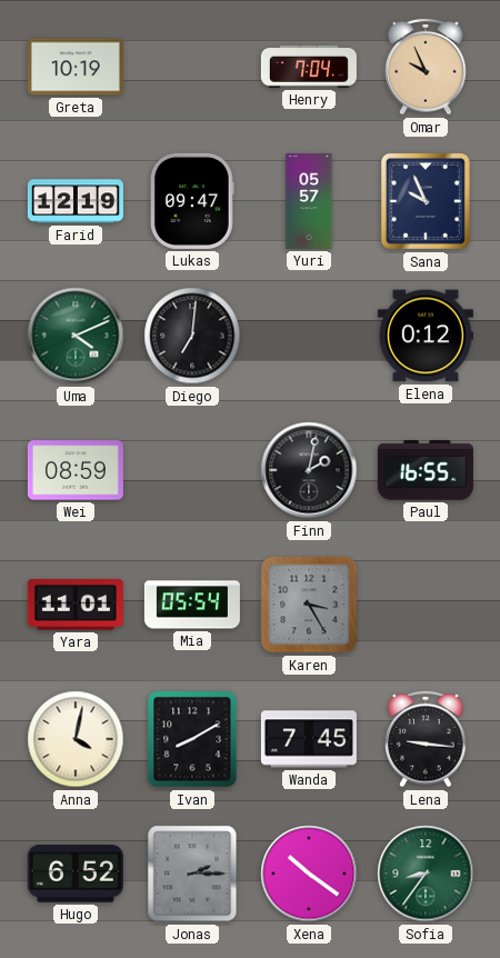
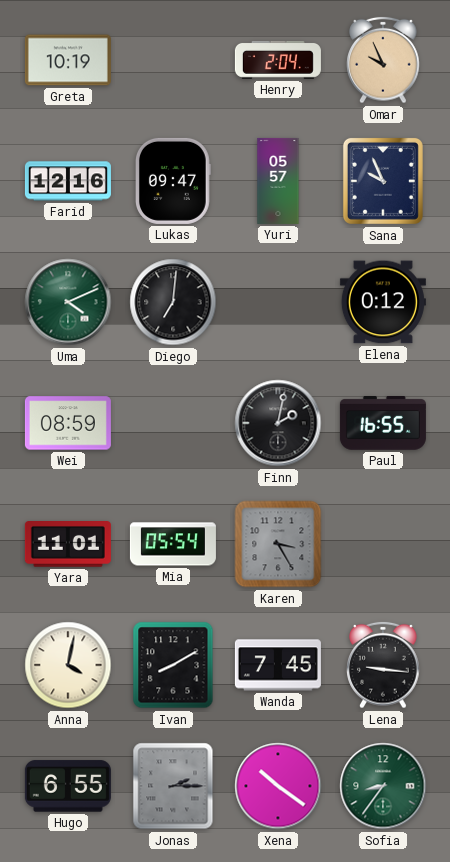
Henry: 7:04 -> 2:04 (278, 60)
Farid: 12:19 -> 12:16 (68, 181)
Hugo: 6:52 -> 6:55 (68, 786)
